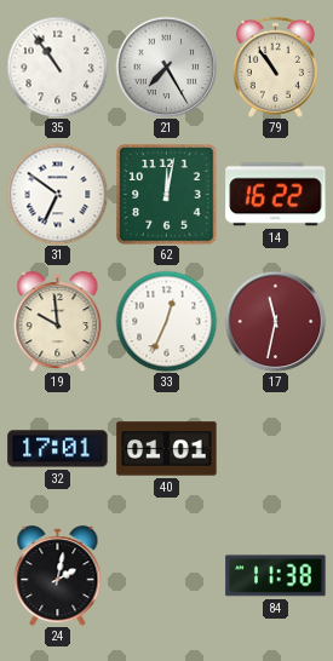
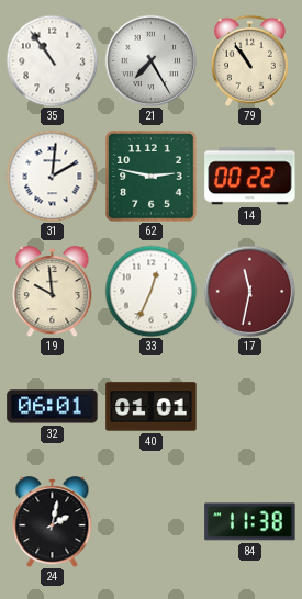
31: 6:51 -> 2:01 (52, 176)
62: 12:02 -> 2:47 (152, 177)
14: 16:22 -> 00:22 (250, 177)
32: 17:01 -> 06:01 (53, 407)
